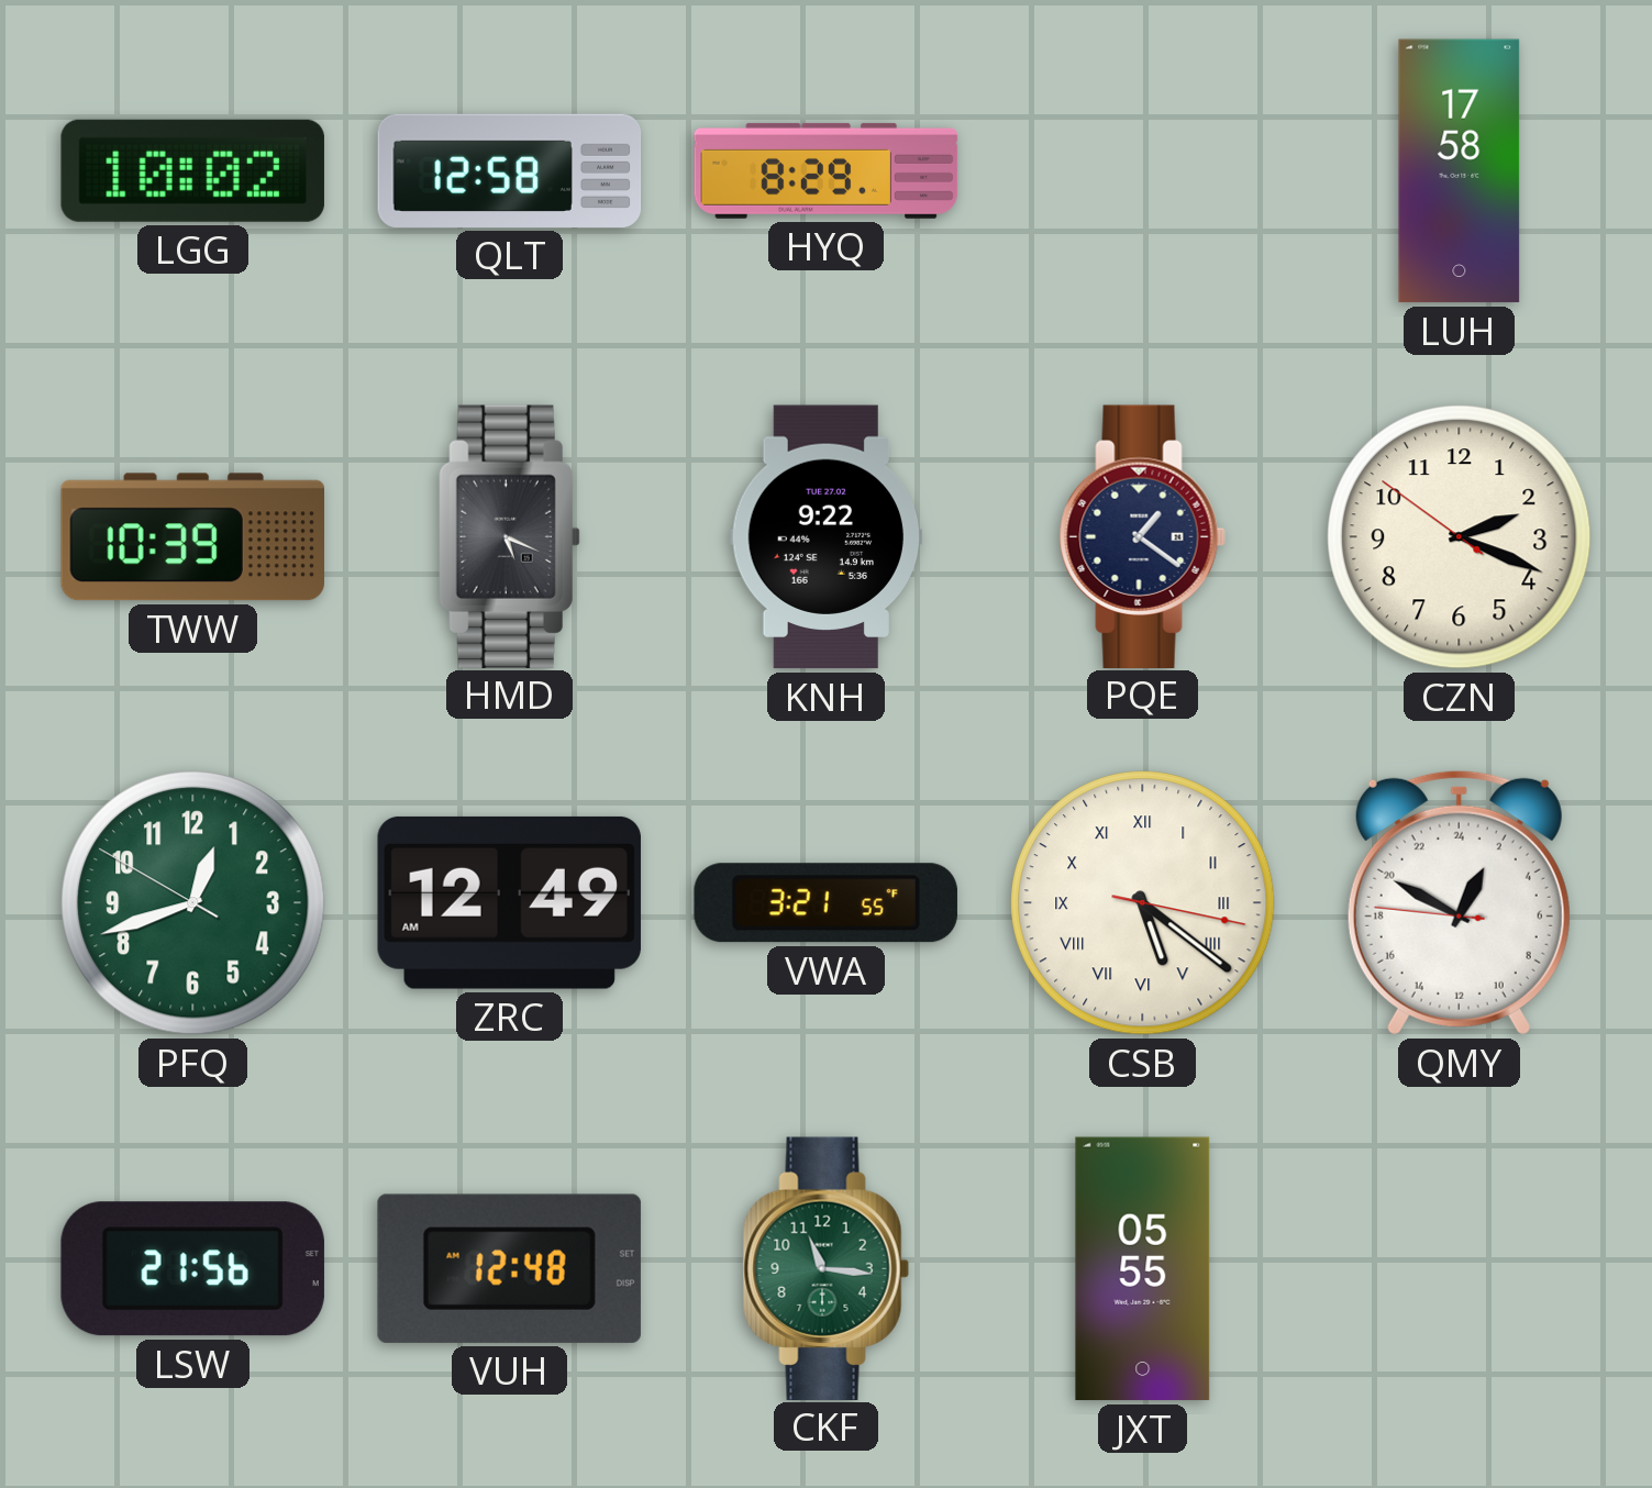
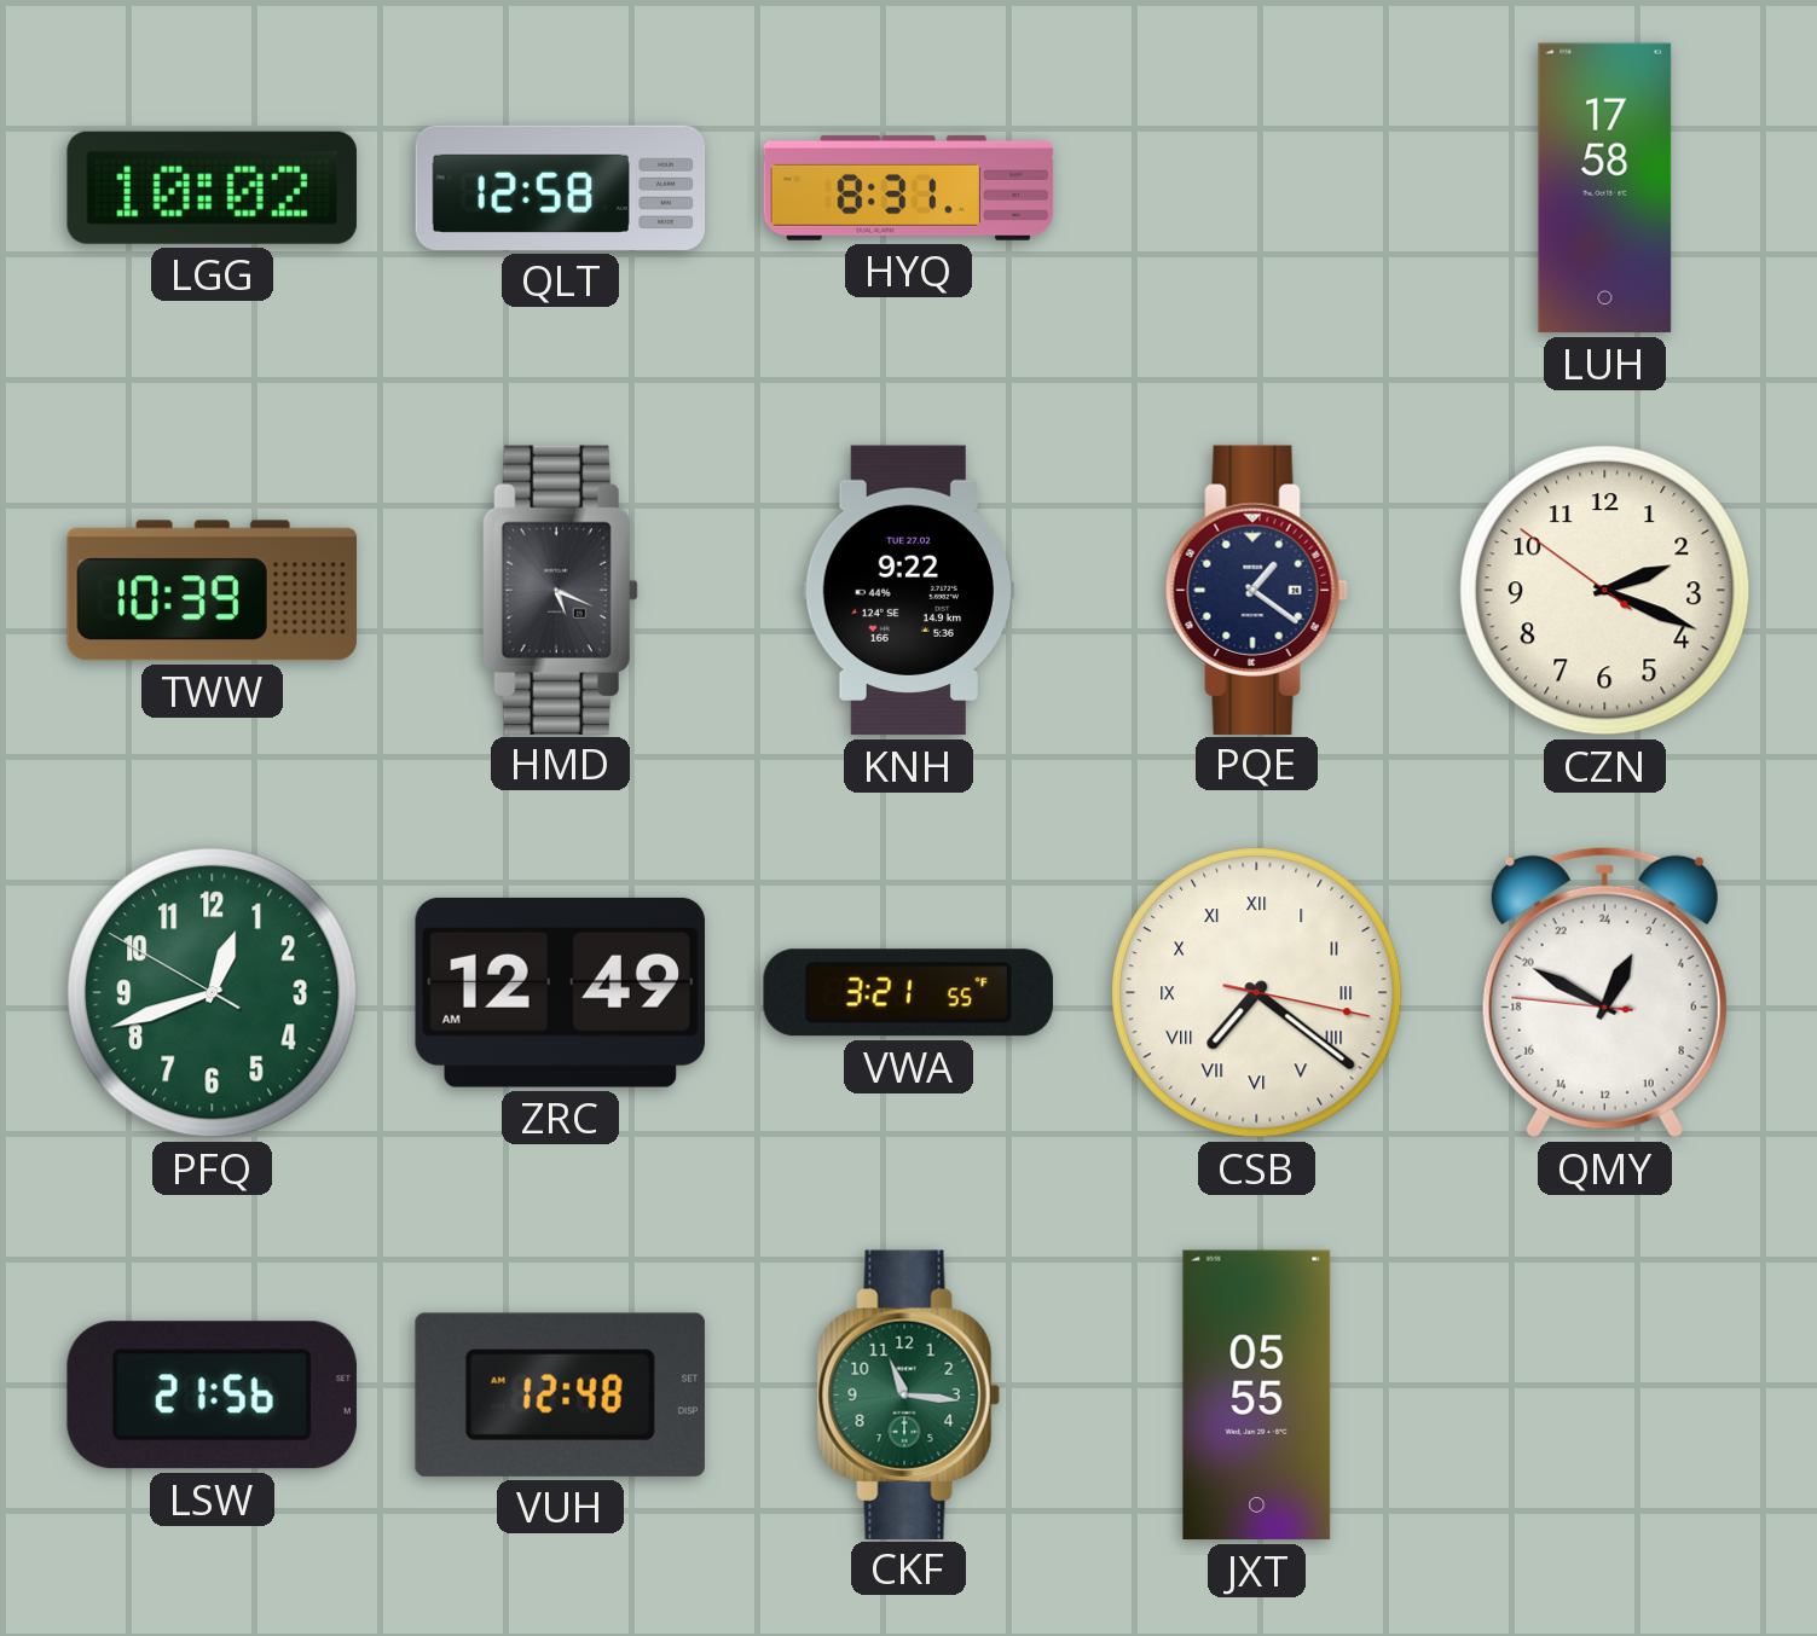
HYQ: 8:29 -> 8:31 (909, 187)
CSB: 5:21 -> 7:21 (1257, 993)
